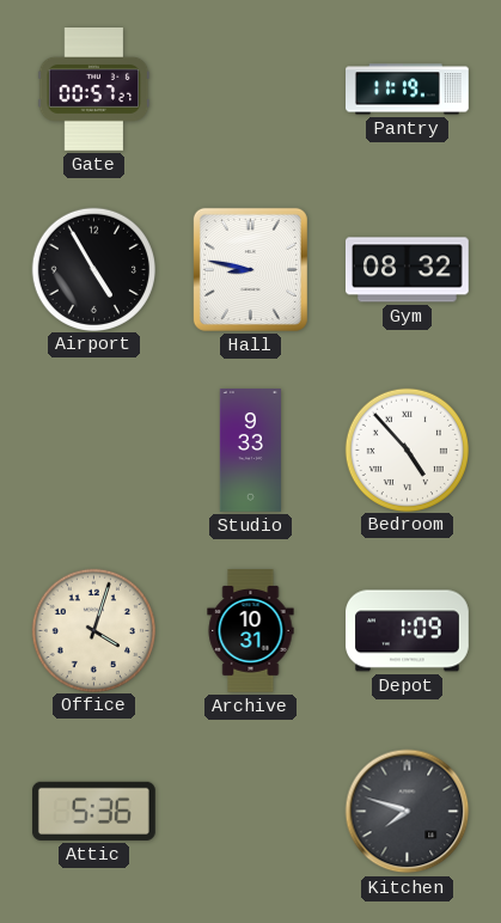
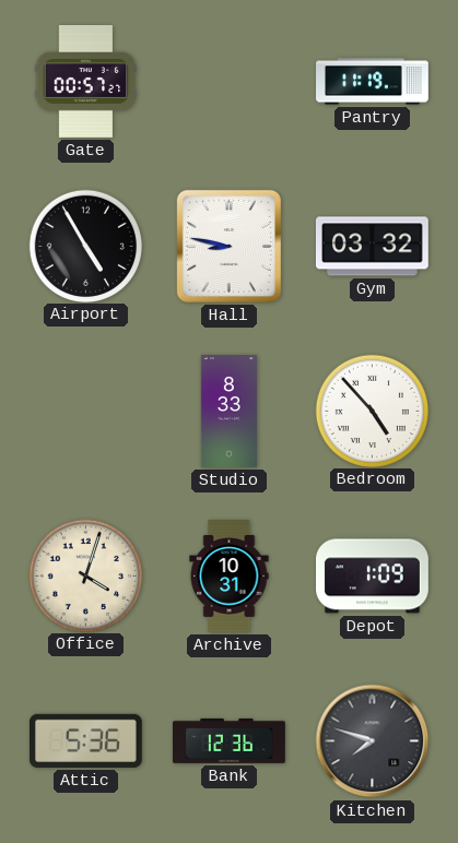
Gym: 08:32 -> 03:32 (372, 247)
Studio: 9:33 -> 8:33 (228, 412)
Bank: none -> 12:36 (230, 740)
